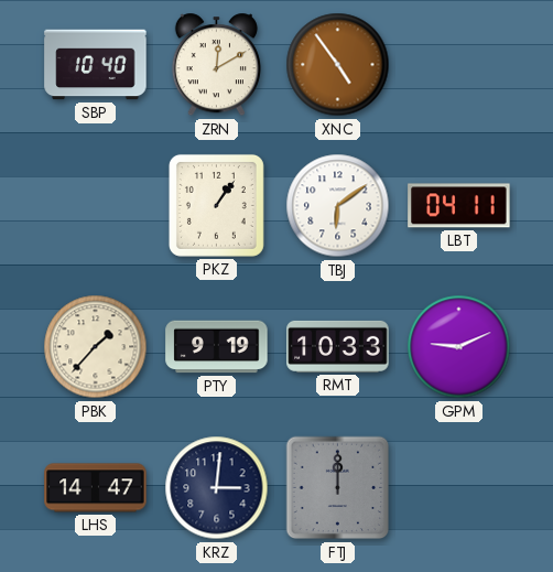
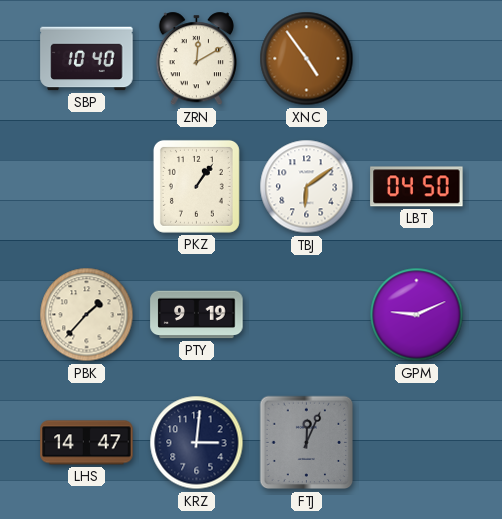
LBT: 04:11 -> 04:50 (417, 187)
RMT: 10:33 -> none (338, 346)
FTJ: 12:00 -> 12:04 (307, 443)
